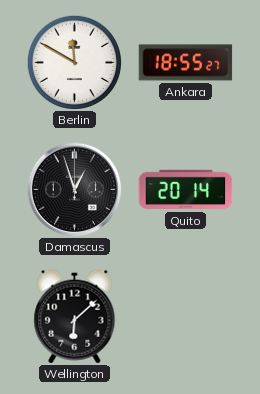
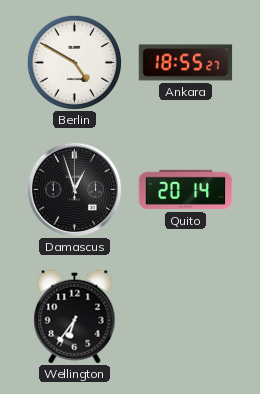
Berlin: 11:50 -> 4:50 (74, 62)
Wellington: 6:08 -> 6:36 (75, 317)
